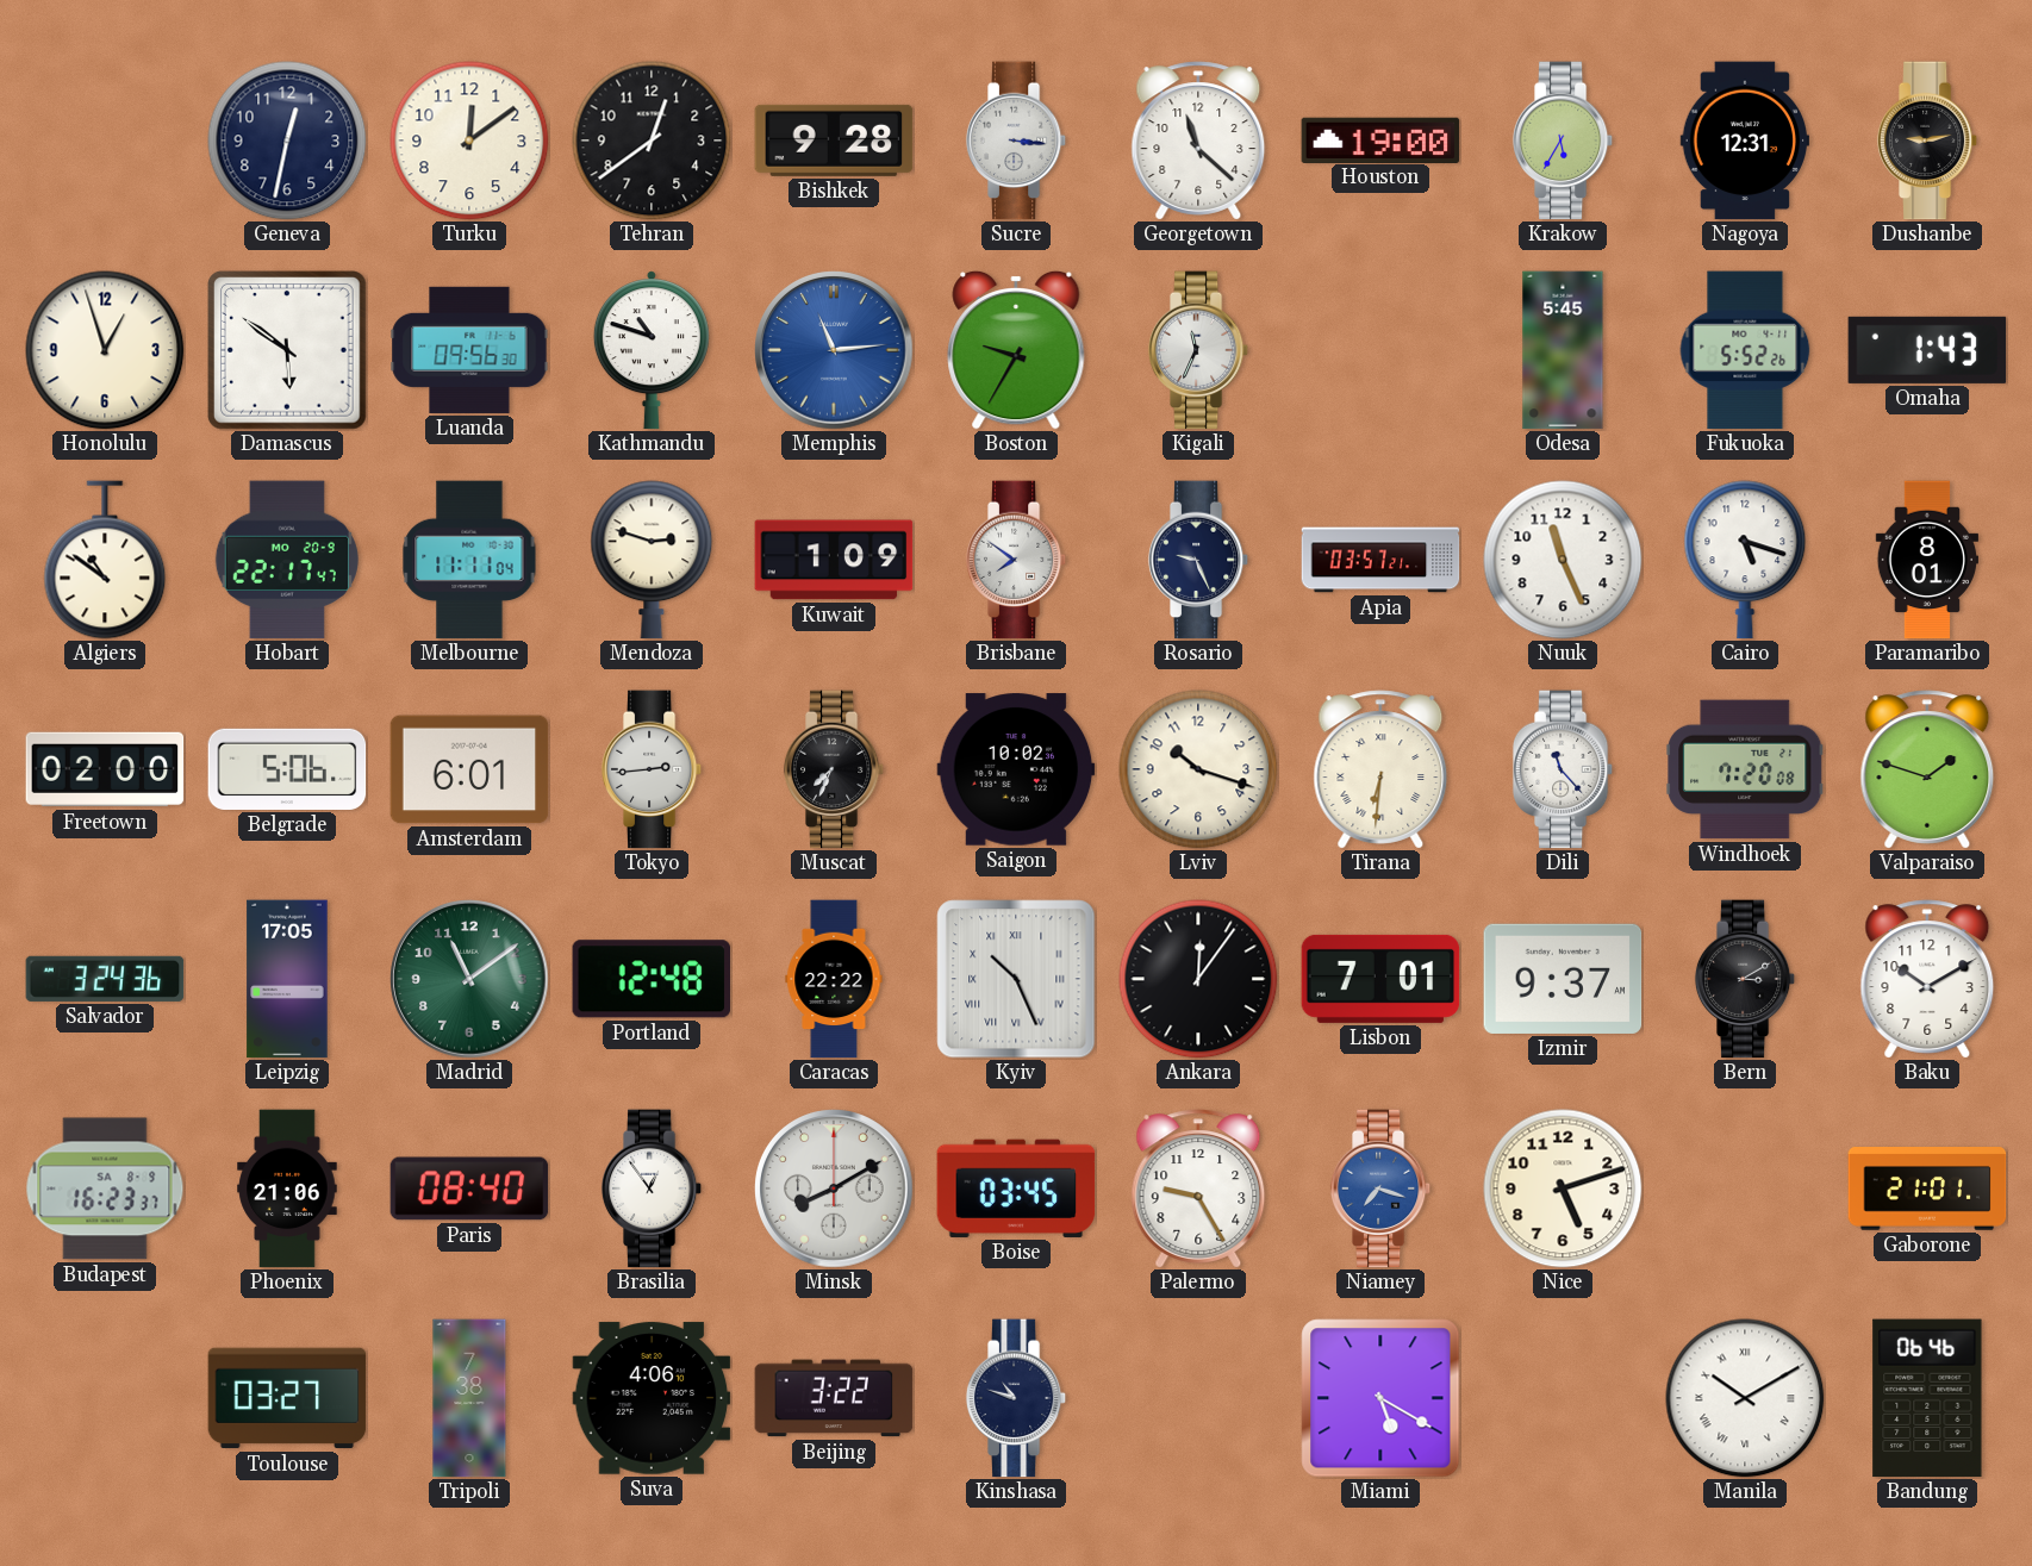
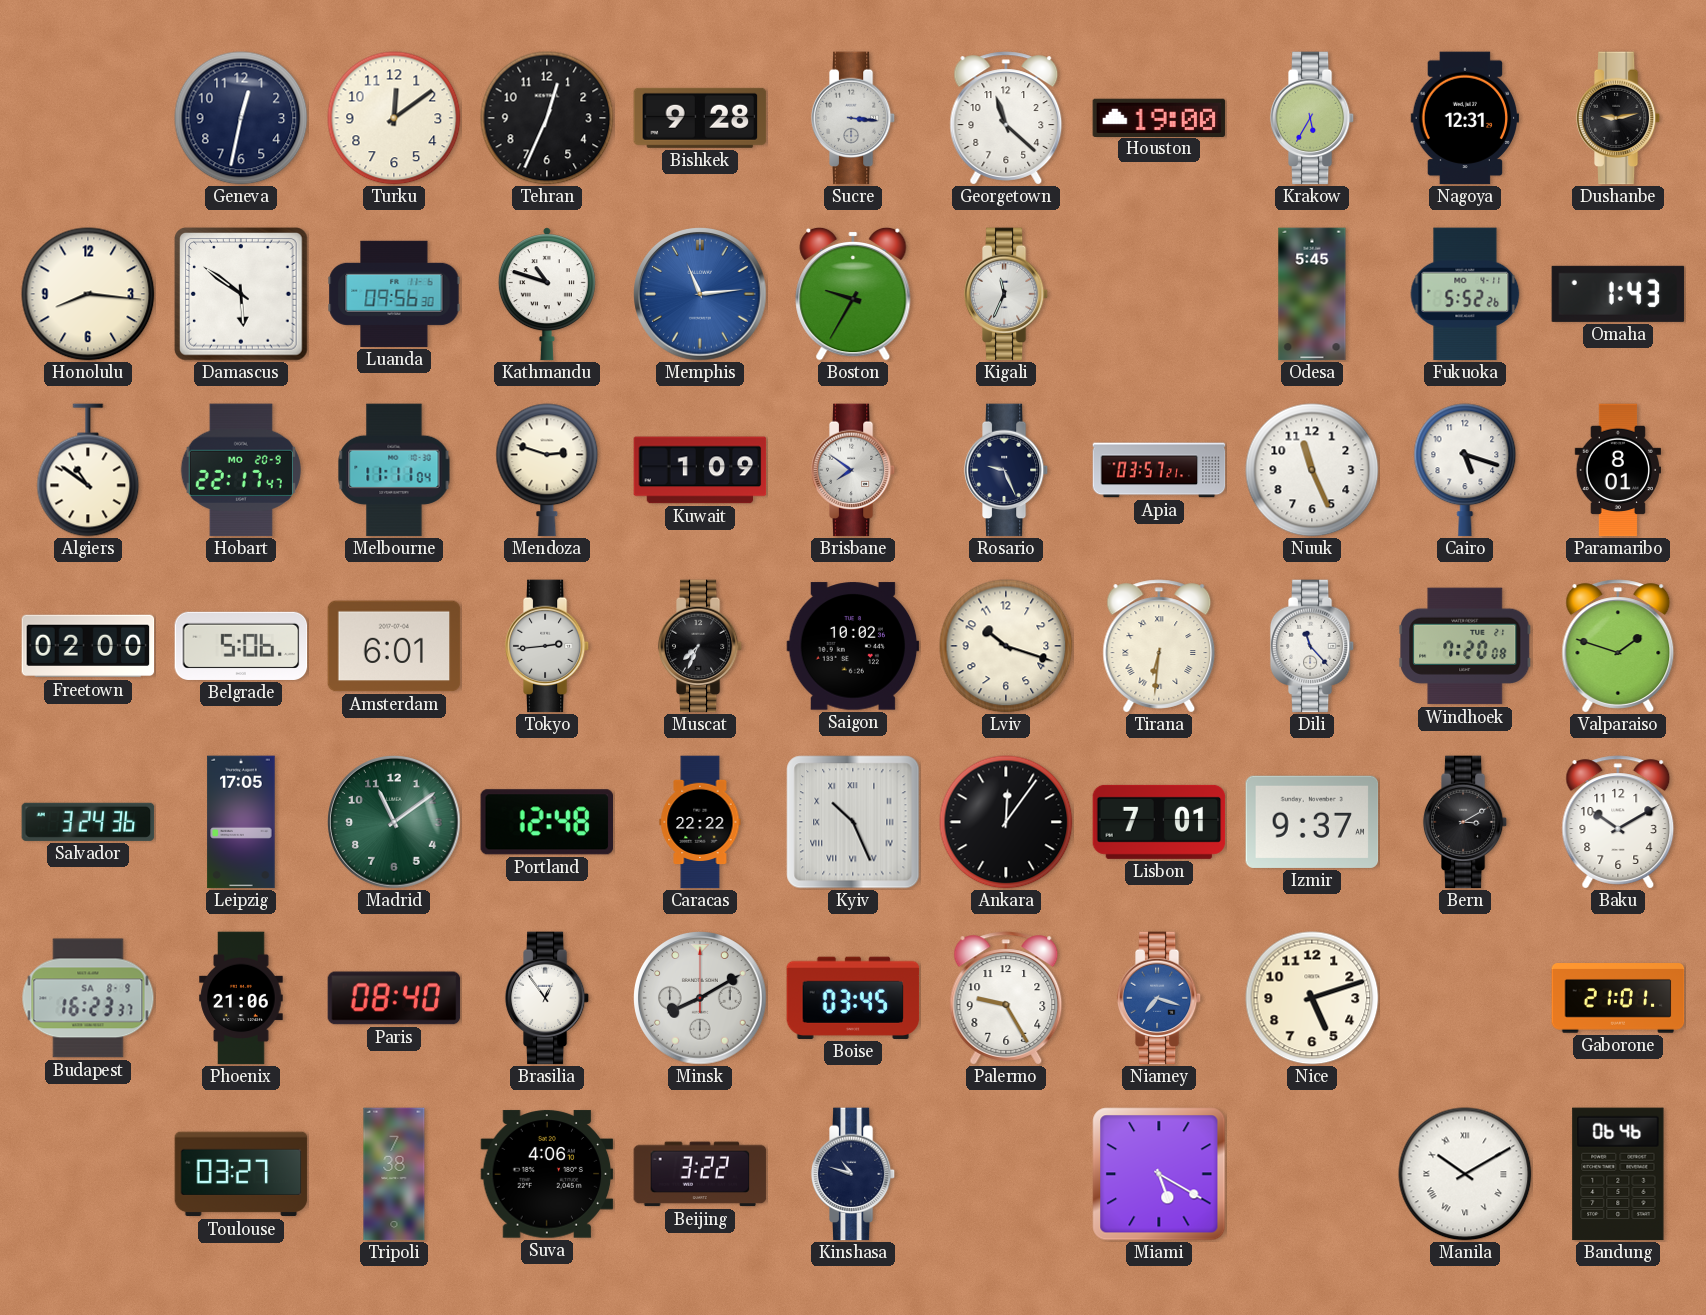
Tehran: 12:39 -> 12:34 (547, 118)
Honolulu: 12:57 -> 8:16 (88, 294)
